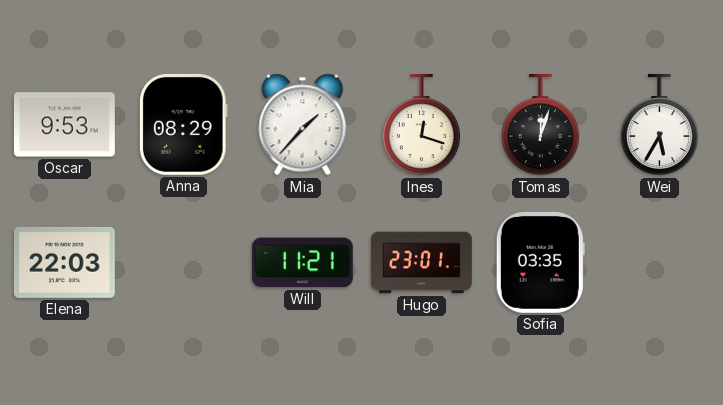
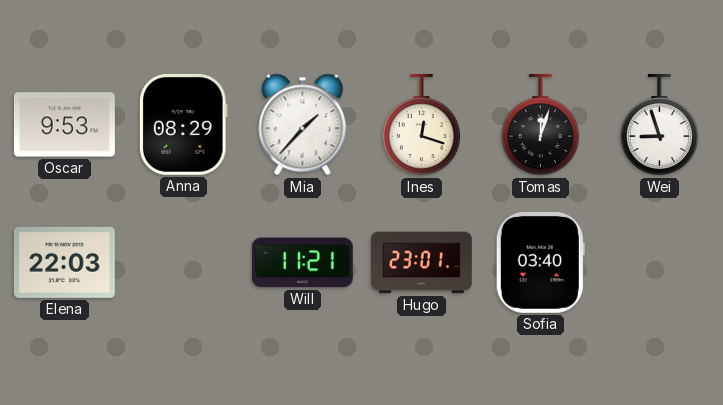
Wei: 5:35 -> 8:57 (659, 125)
Sofia: 03:35 -> 03:40 (540, 262)
